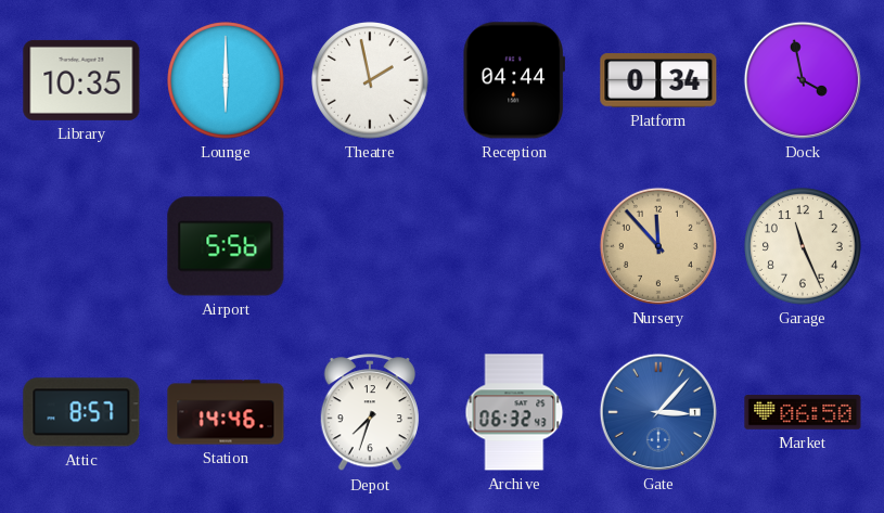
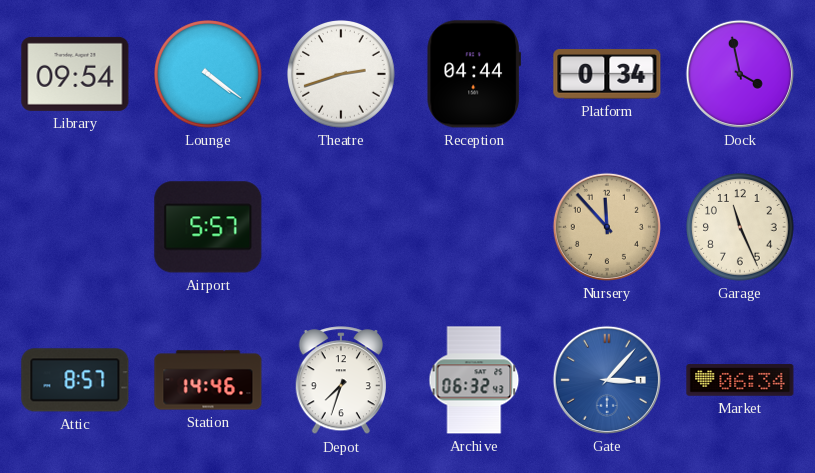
Library: 10:35 -> 09:54 (75, 74)
Lounge: 6:00 -> 4:21 (209, 75)
Theatre: 1:58 -> 2:42 (342, 75)
Airport: 5:56 -> 5:57 (208, 227)
Market: 06:50 -> 06:34 (740, 380)
